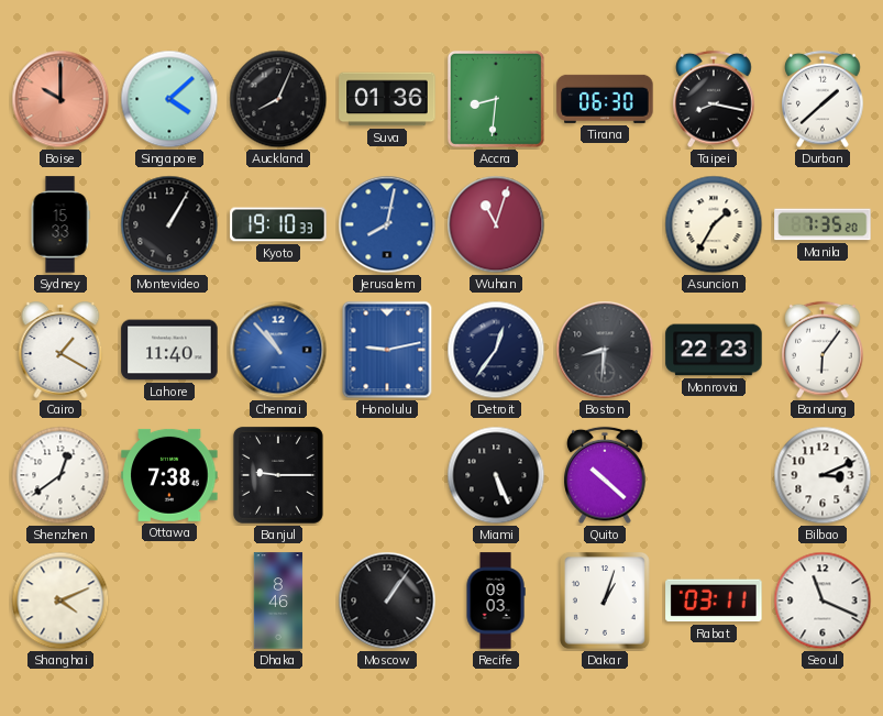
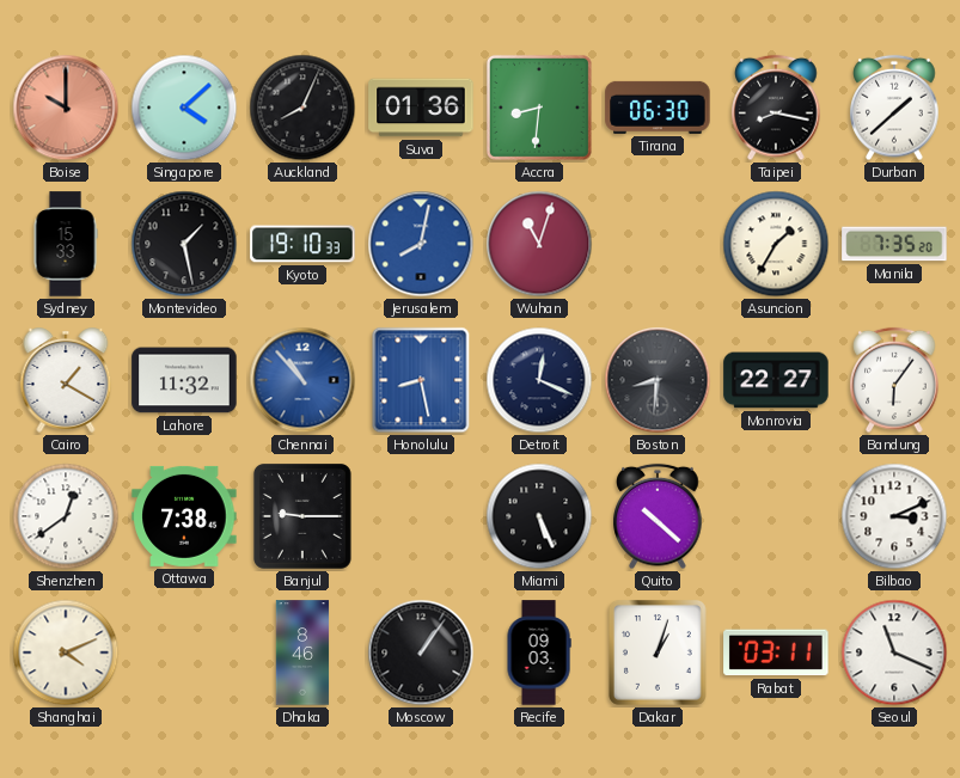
Montevideo: 1:05 -> 1:28 (184, 244)
Lahore: 11:40 -> 11:32 (184, 380)
Honolulu: 9:13 -> 8:28 (421, 380)
Detroit: 12:36 -> 12:19 (539, 380)
Monrovia: 22:23 -> 22:27 (776, 380)
